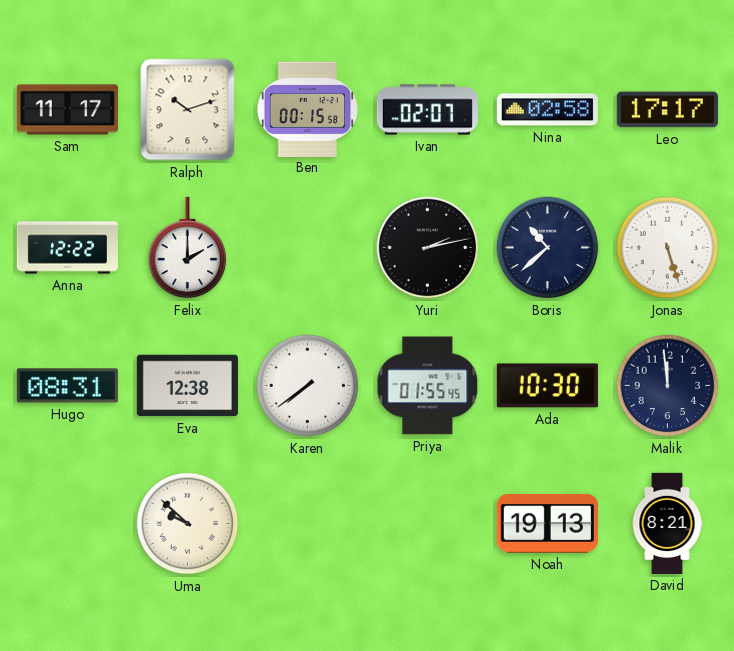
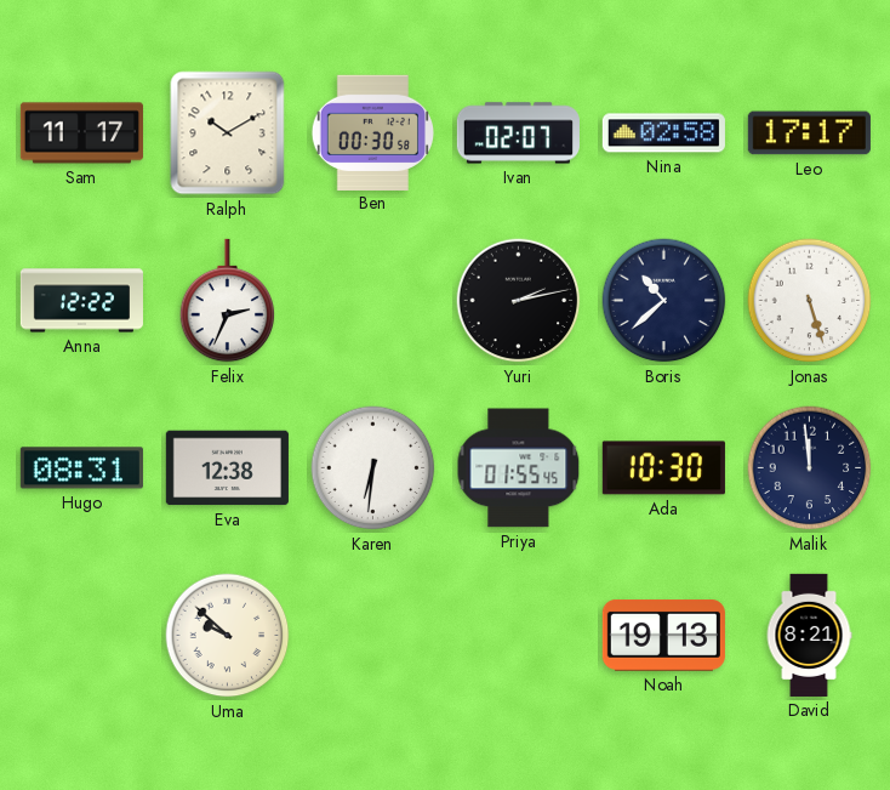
Ralph: 10:12 -> 10:10 (228, 133)
Ben: 00:15 -> 00:30 (372, 132)
Felix: 2:00 -> 2:34 (228, 301)
Karen: 7:39 -> 6:31 (373, 468)
